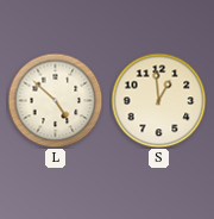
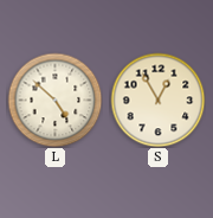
S: 12:59 -> 12:55 (157, 100)
